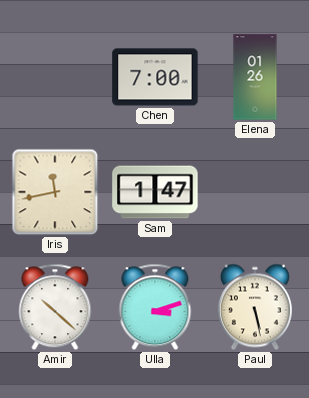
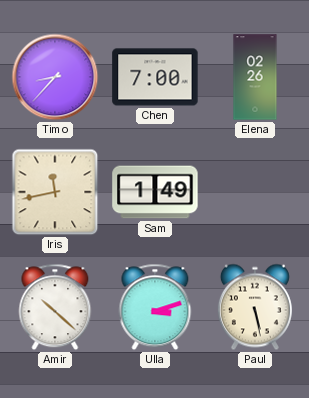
Timo: none -> 8:37 (55, 77)
Elena: 01:26 -> 02:26 (255, 77)
Sam: 1:47 -> 1:49 (155, 192)
